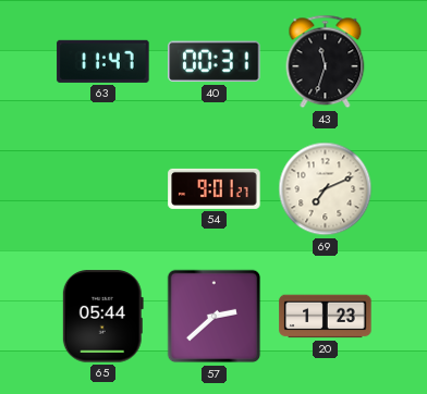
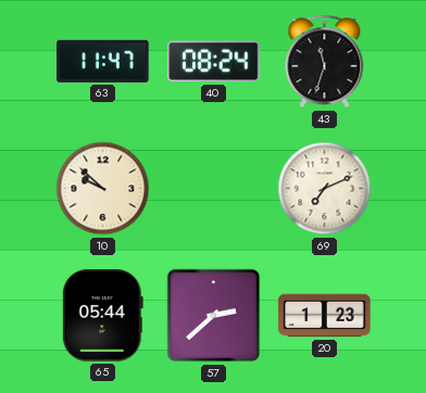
40: 00:31 -> 08:24 (214, 62)
10: none -> 9:52 (103, 189)
54: 9:01 -> none (215, 188)
